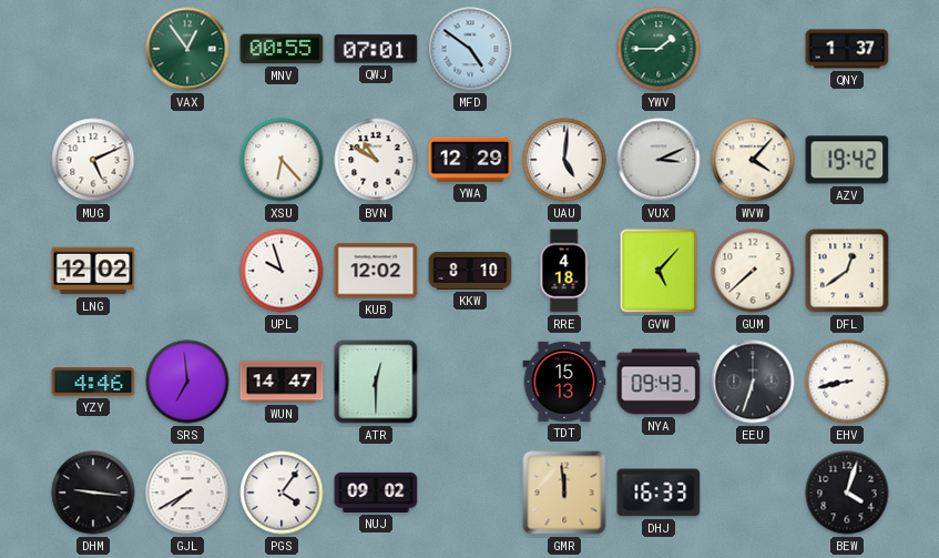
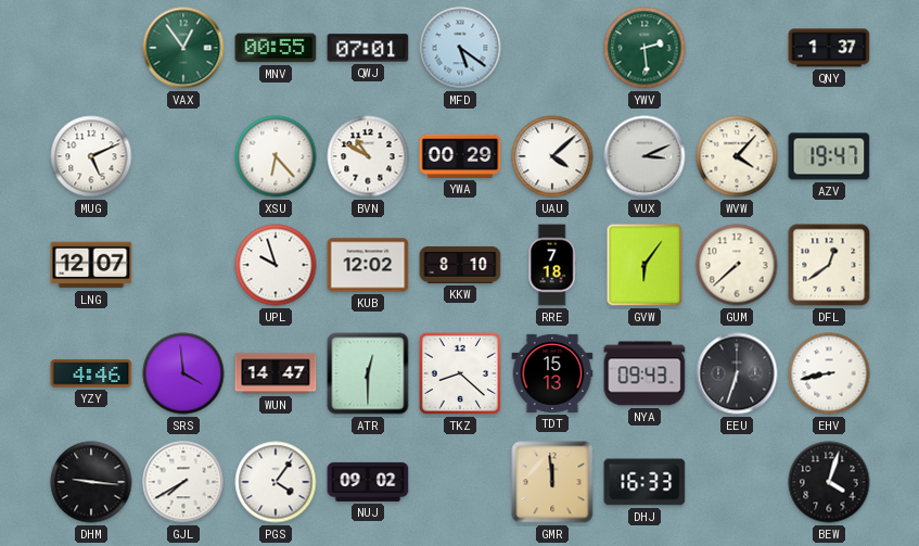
MFD: 4:51 -> 5:21 (460, 48)
YWV: 1:45 -> 2:29 (644, 48)
YWA: 12:29 -> 00:29 (460, 156)
UAU: 5:01 -> 4:08 (552, 156)
AZV: 19:42 -> 19:47 (829, 156)
LNG: 12:02 -> 12:07 (91, 265)
RRE: 4:18 -> 7:18 (552, 265)
GVW: 5:07 -> 6:06 (644, 265)
SRS: 6:59 -> 3:59 (183, 373)
TKZ: none -> 8:22 (460, 373)
